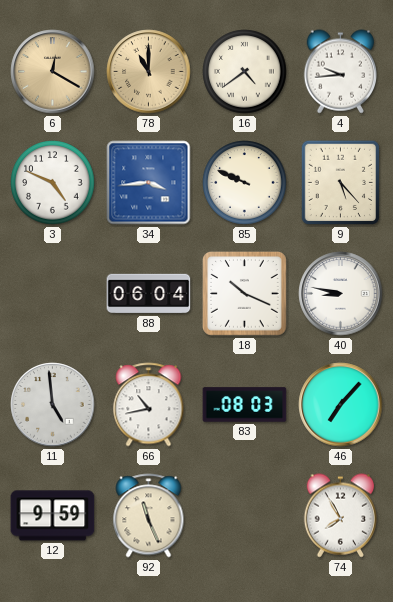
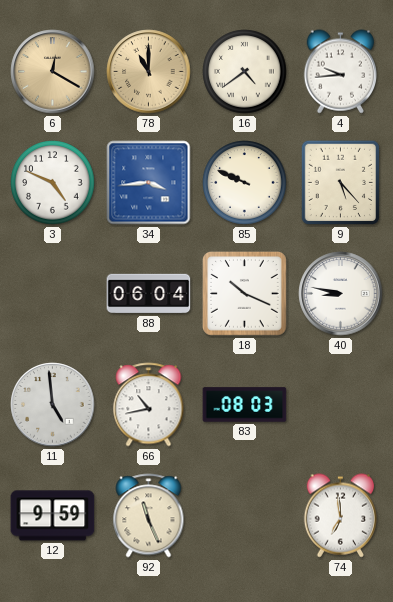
46: 7:07 -> none (341, 405)
74: 7:55 -> 6:59 (341, 516)
